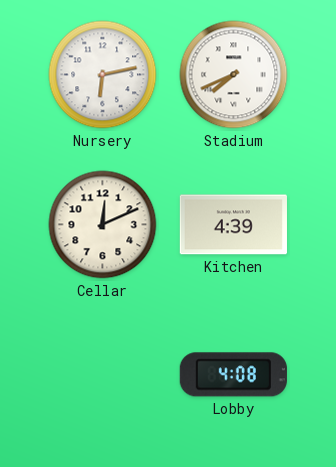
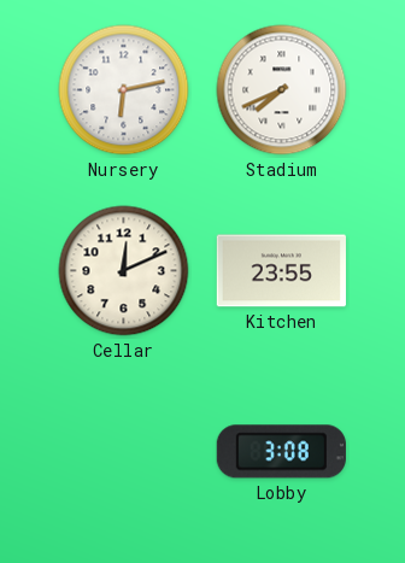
Kitchen: 4:39 -> 23:55 (281, 271)
Lobby: 4:08 -> 3:08 (281, 452)
